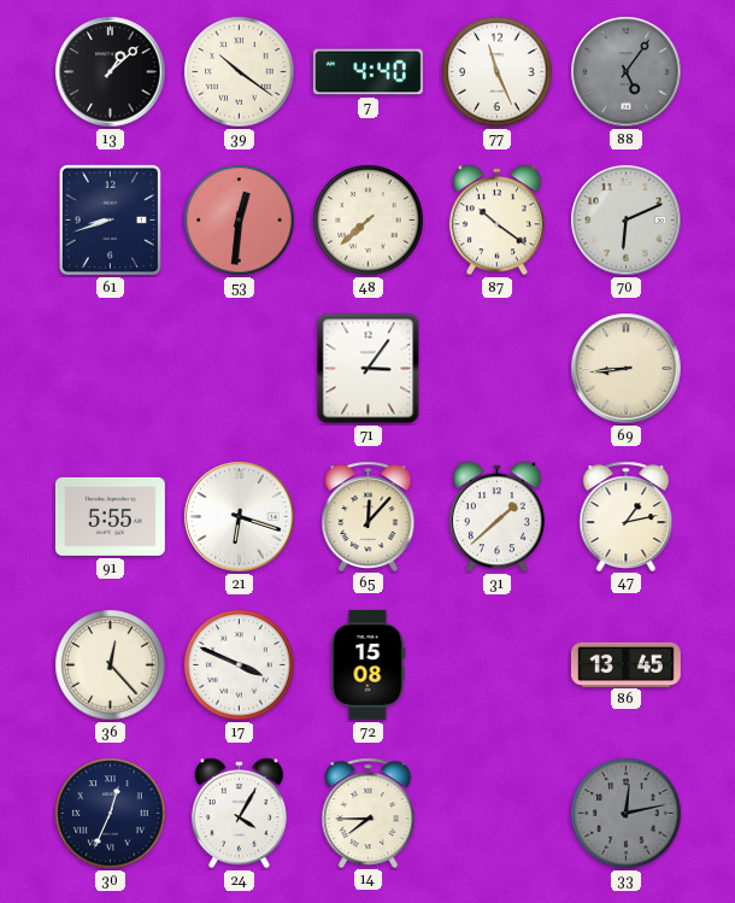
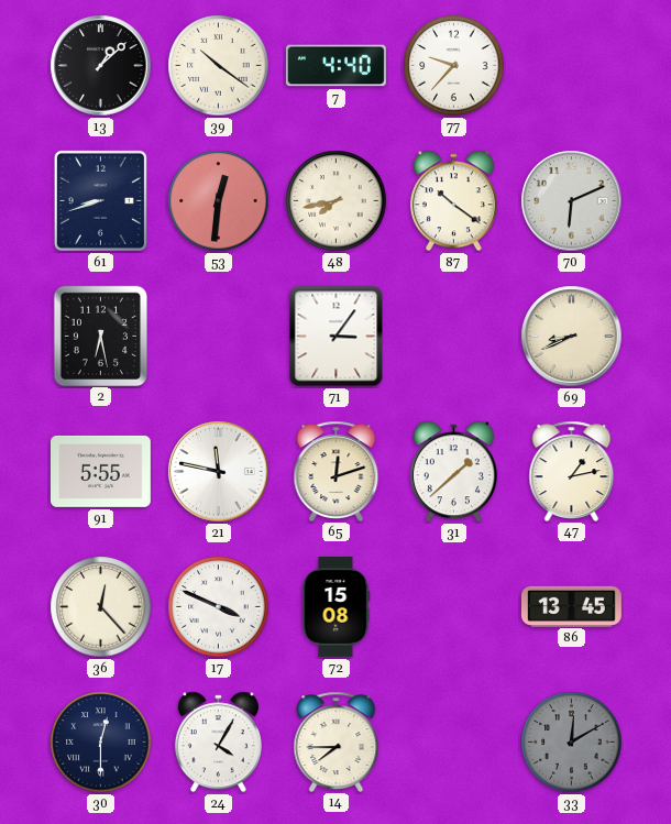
77: 11:26 -> 9:37 (454, 66)
88: 5:06 -> none (627, 72)
48: 7:38 -> 7:43 (337, 201)
2: none -> 6:28 (100, 336)
69: 8:44 -> 8:41 (572, 337)
21: 6:18 -> 11:47 (219, 472)
65: 12:07 -> 12:12 (337, 471)
30: 12:34 -> 12:30 (101, 743)
33: 12:13 -> 12:10 (572, 743)
